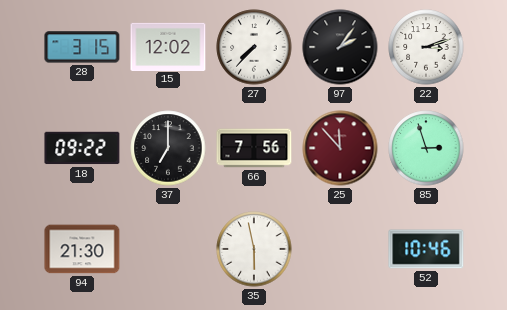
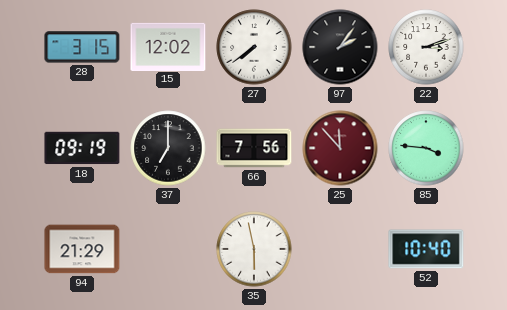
27: 7:37 -> 7:39 (254, 47)
18: 09:22 -> 09:19 (82, 148)
85: 2:57 -> 3:46 (426, 148)
94: 21:30 -> 21:29 (82, 249)
52: 10:46 -> 10:40 (426, 249)
